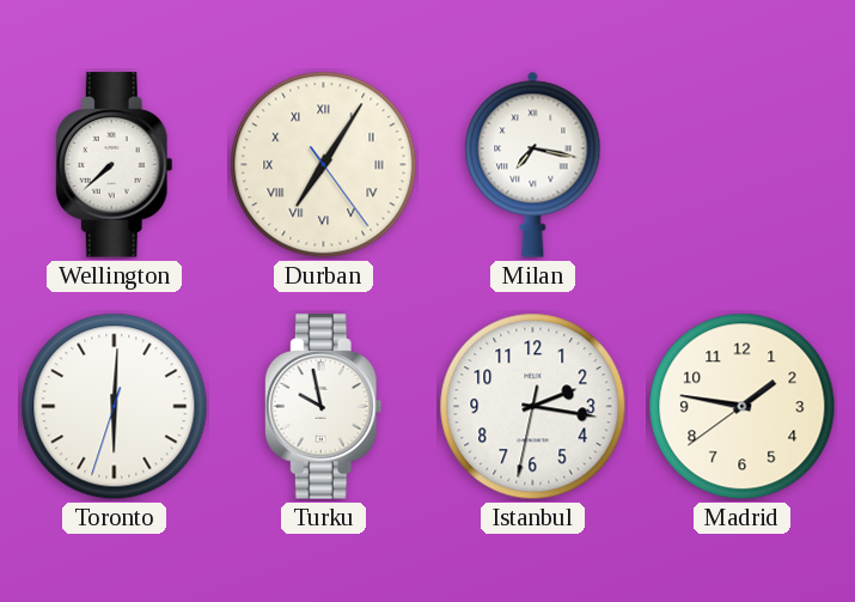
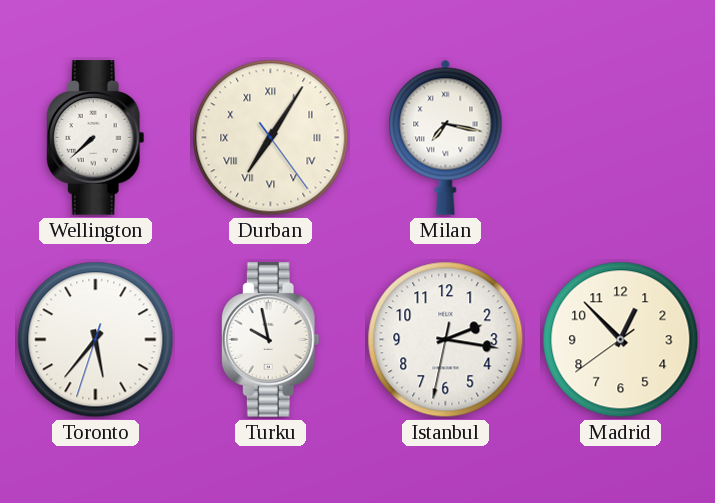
Toronto: 6:00 -> 5:36 (96, 340)
Madrid: 1:46 -> 12:52 (621, 340)
